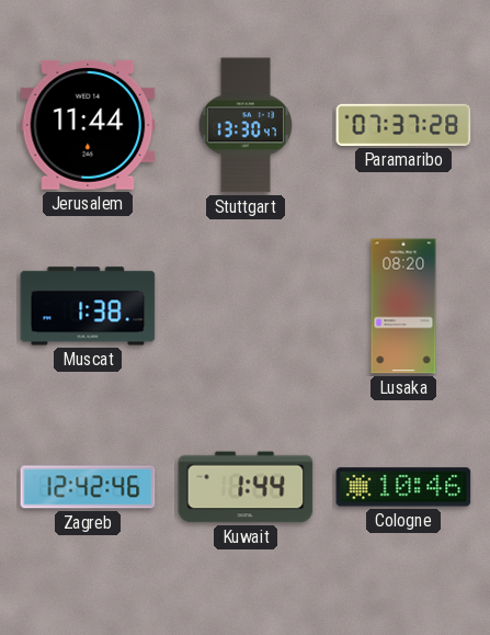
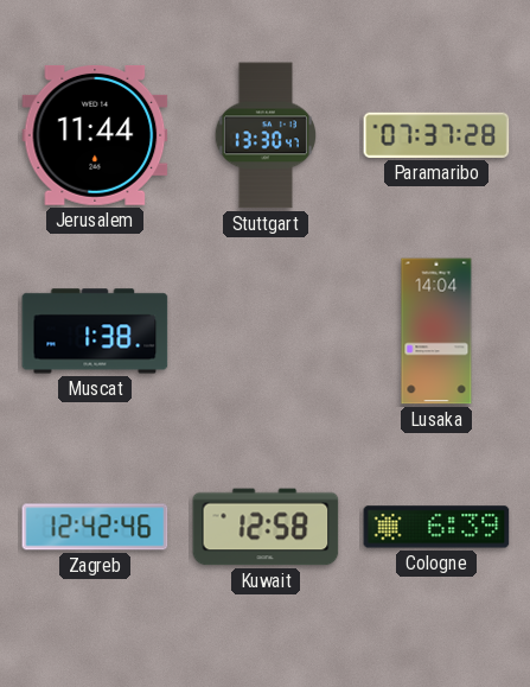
Lusaka: 08:20 -> 14:04 (436, 331)
Kuwait: 1:44 -> 12:58 (266, 527)
Cologne: 10:46 -> 6:39 (436, 527)
